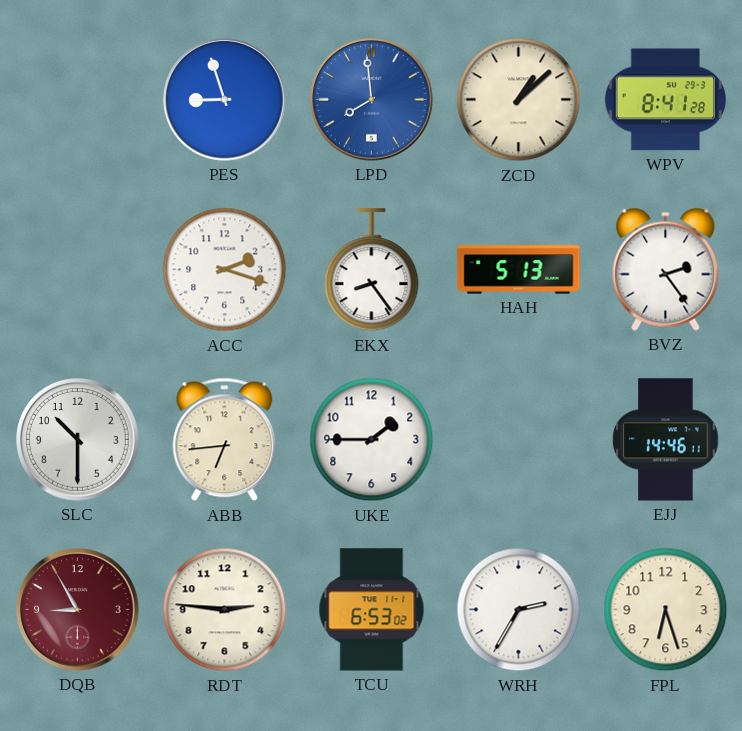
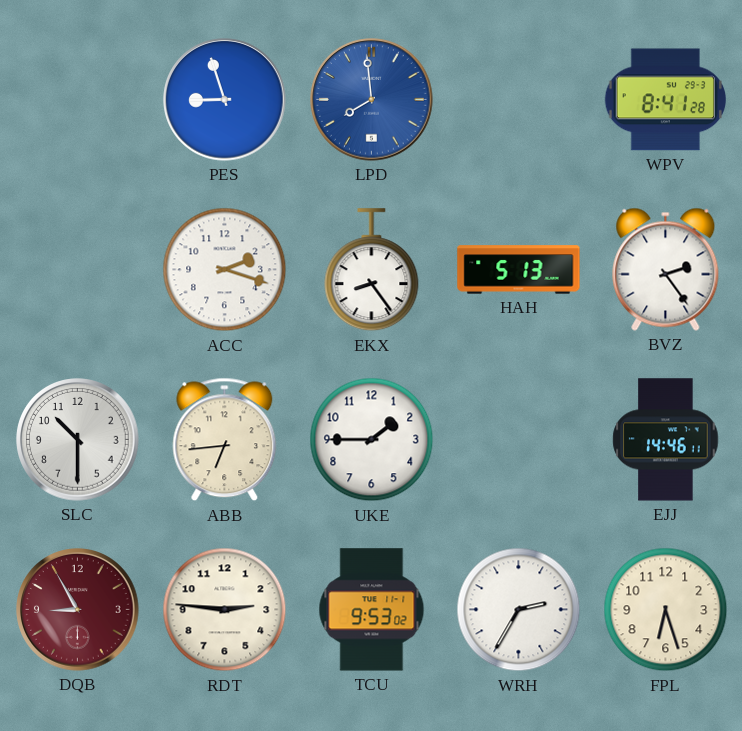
ZCD: 1:08 -> none (519, 100)
TCU: 6:53 -> 9:53 (372, 610)
